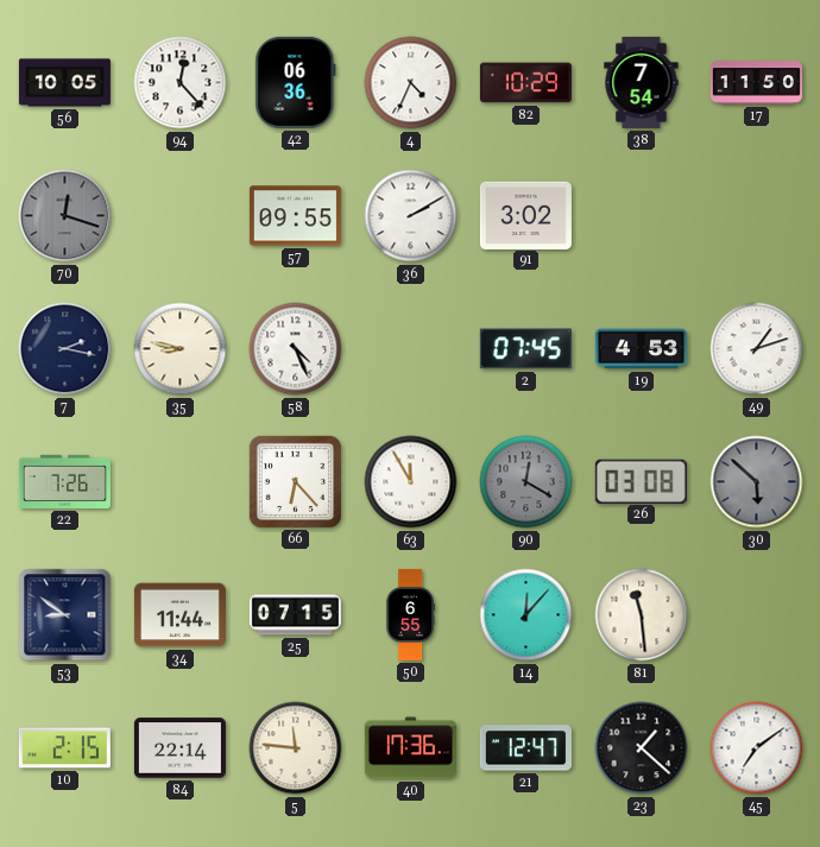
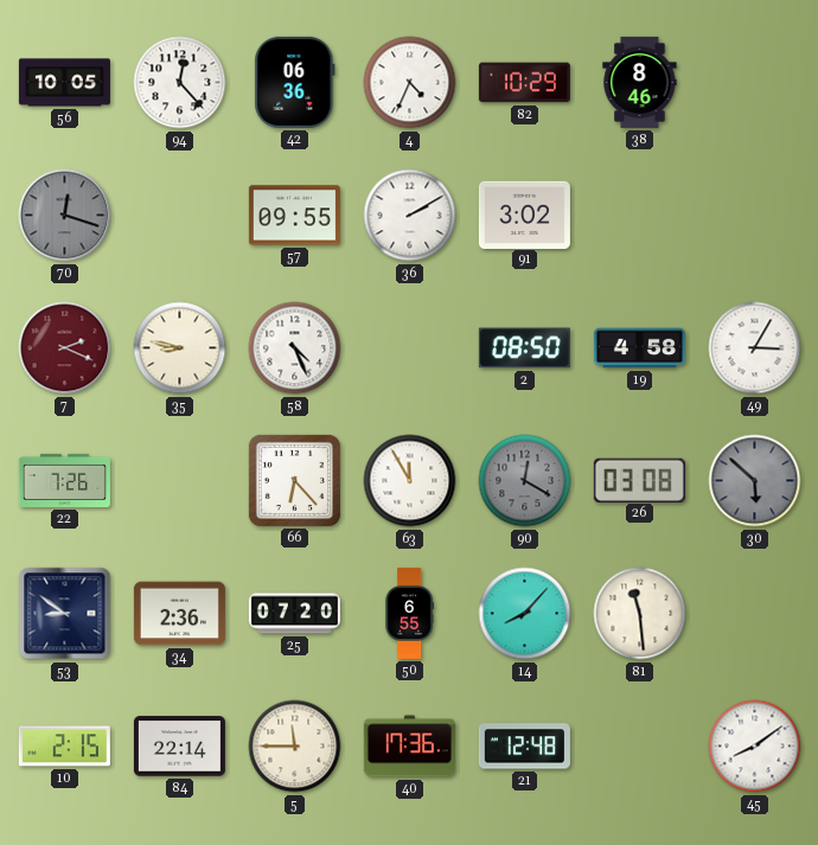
38: 7:54 -> 8:46 (640, 82)
17: 11:50 -> none (756, 83)
7: 2:17 -> 2:19 (65, 348)
7 dial: navy -> burgundy (65, 348)
2: 07:45 -> 08:50 (524, 348)
19: 4:53 -> 4:58 (639, 348)
49: 1:12 -> 3:05 (755, 348)
34: 11:44 -> 2:36 (179, 614)
25: 07:15 -> 07:20 (294, 614)
14: 12:07 -> 8:07 (525, 614)
5: 11:46 -> 11:45 (295, 747)
21: 12:47 -> 12:48 (524, 747)
23: 1:22 -> none (642, 748)
45: 7:09 -> 8:09 (755, 747)
